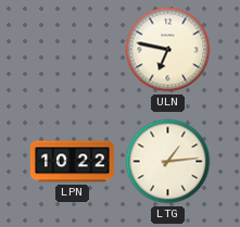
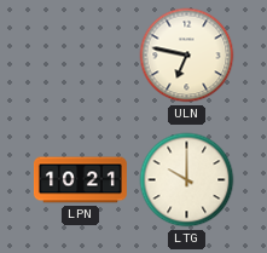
LPN: 10:22 -> 10:21 (80, 180)
LTG: 1:14 -> 10:00 (187, 180)
